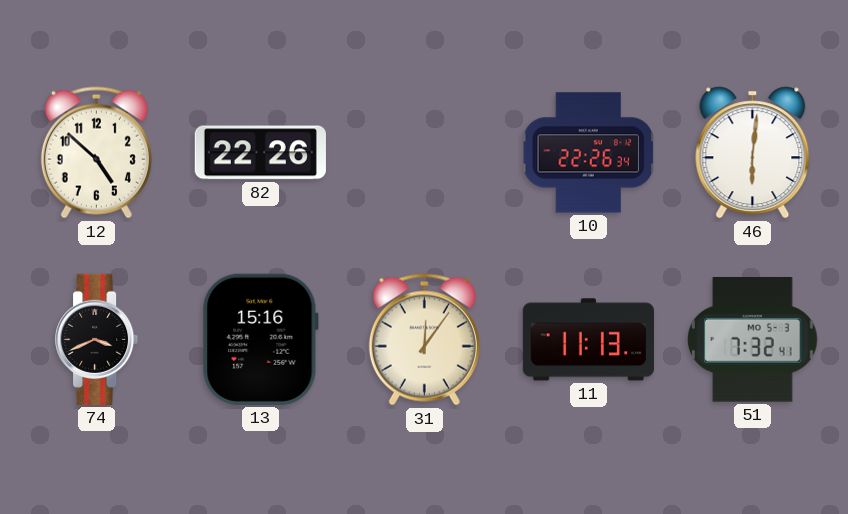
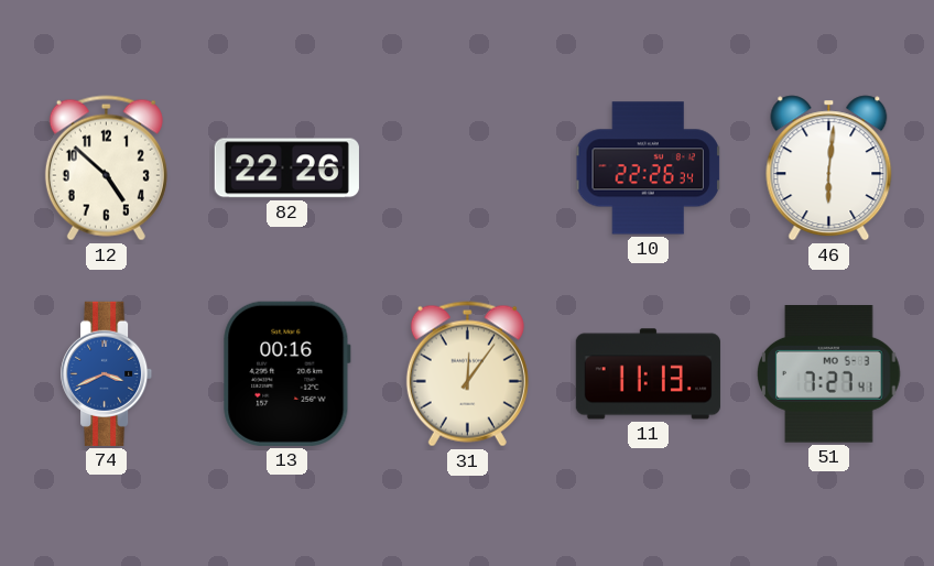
74 dial: black -> blue (107, 373)
13: 15:16 -> 00:16 (286, 373)
51: 7:32 -> 7:27 (829, 374)
